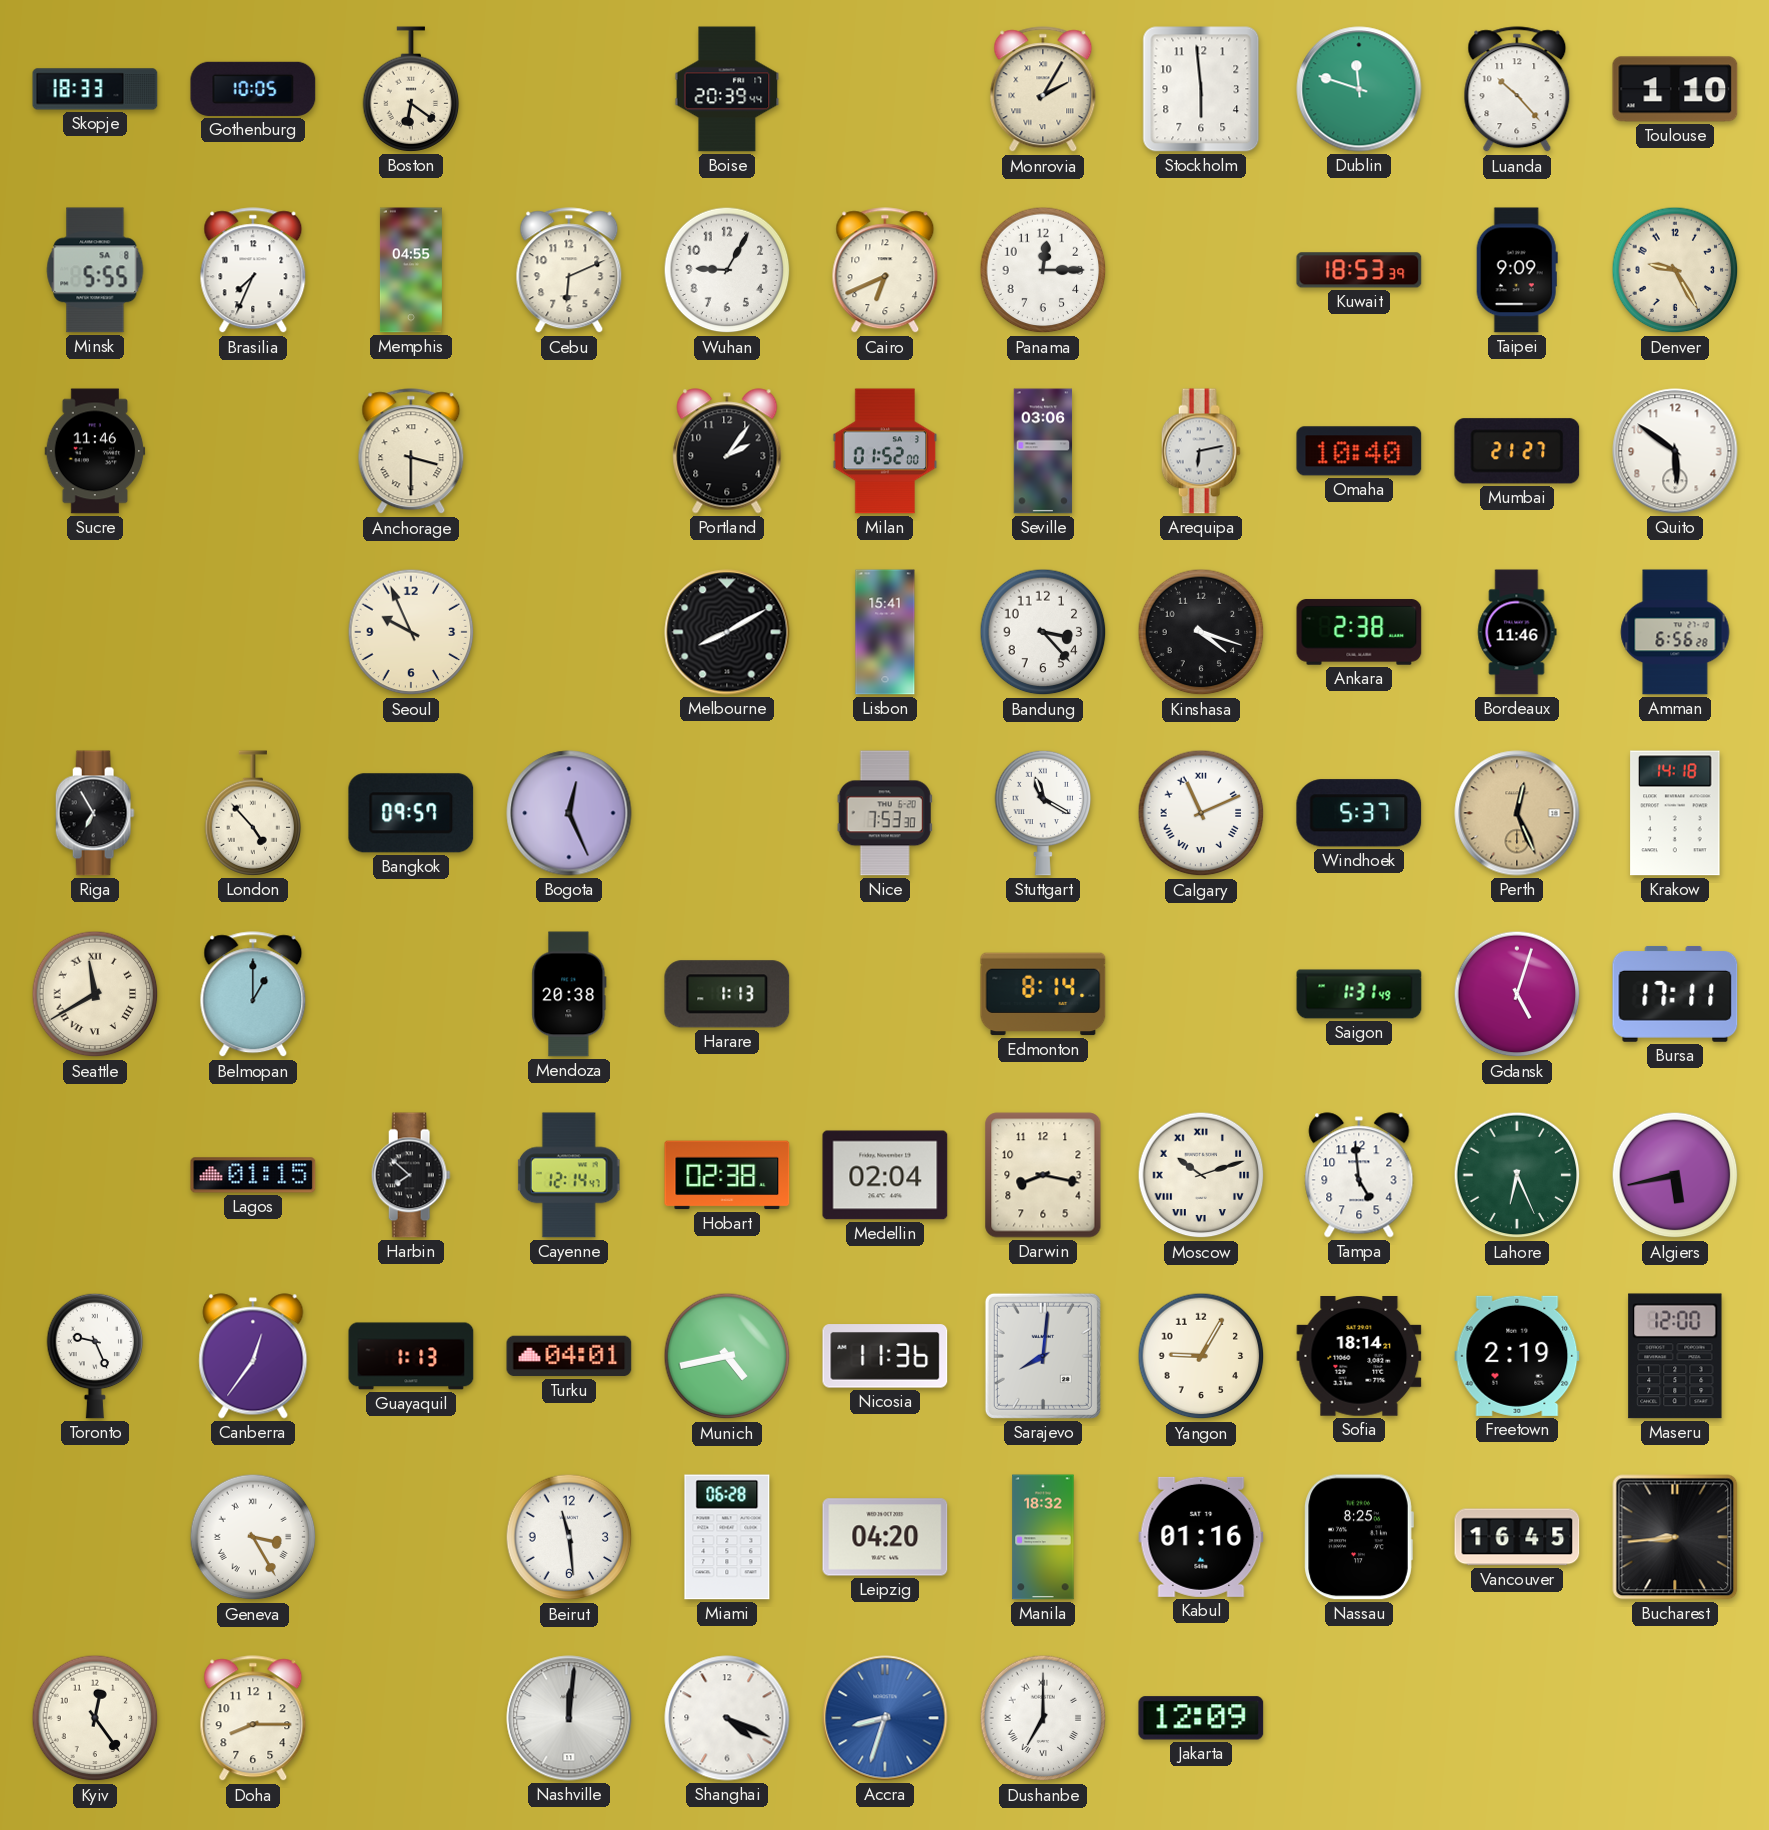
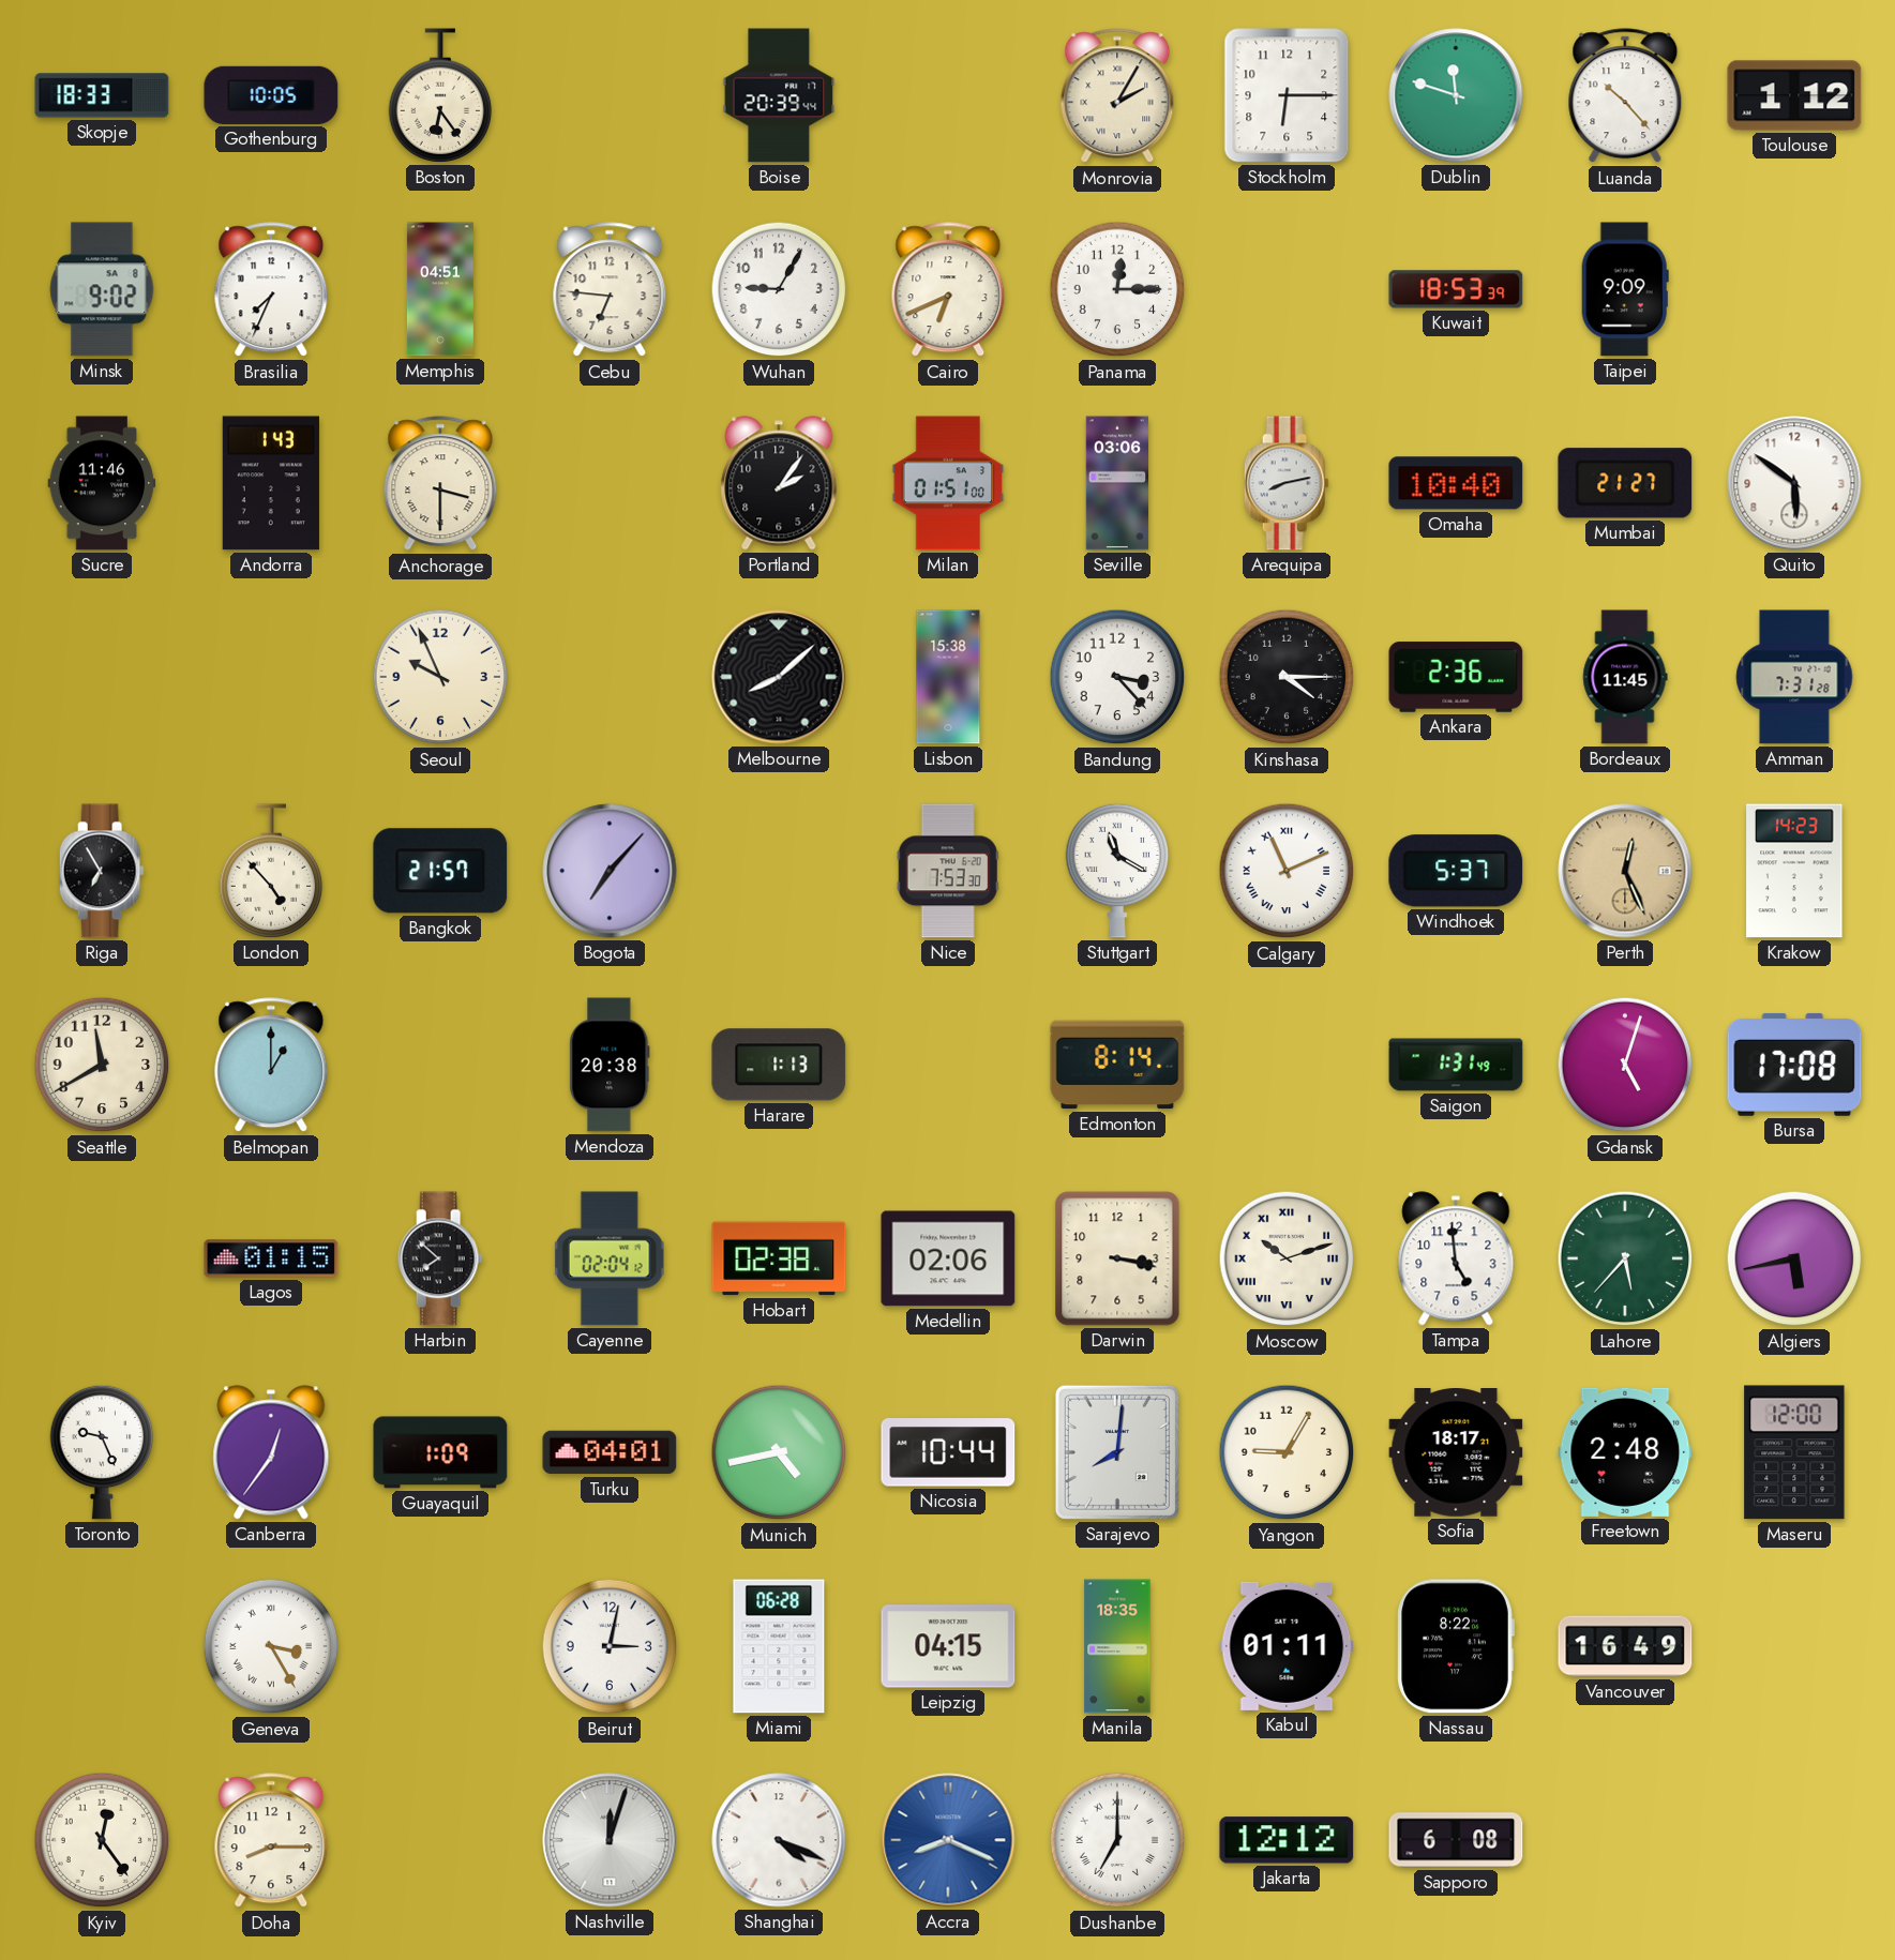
Boston: 6:21 -> 6:24 (440, 95)
Stockholm: 5:59 -> 6:15 (1287, 95)
Toulouse: 1:10 -> 1:12 (1794, 95)
Minsk: 5:55 -> 9:02 (102, 289)
Memphis: 04:55 -> 04:51 (440, 289)
Cebu: 6:11 -> 6:46 (610, 290)
Denver: 9:25 -> none (1675, 270)
Andorra: none -> 1:43 (271, 483)
Milan: 01:52 -> 01:51 (948, 483)
Arequipa: 6:13 -> 8:13 (1287, 483)
Melbourne: 8:10 -> 8:08 (779, 677)
Lisbon: 15:41 -> 15:38 (948, 677)
Kinshasa: 4:18 -> 4:15 (1287, 677)
Ankara: 2:38 -> 2:36 (1456, 677)
Bordeaux: 11:46 -> 11:45 (1625, 677)
Amman: 6:56 -> 7:31 (1794, 677)
Bangkok: 09:57 -> 21:57 (440, 871)
Bogota: 12:26 -> 7:07 (610, 871)
Krakow: 14:18 -> 14:23 (1794, 871)
Seattle numerals: Roman -> Arabic (102, 1065)
Bursa: 17:11 -> 17:08 (1794, 1065)
Cayenne: 12:14 -> 02:04 (610, 1258)
Medellin: 02:04 -> 02:06 (948, 1258)
Darwin: 8:17 -> 3:17 (1117, 1258)
Lahore: 6:26 -> 5:37 (1625, 1258)
Guayaquil: 1:13 -> 1:09 (440, 1452)
Nicosia: 11:36 -> 10:44 (948, 1452)
Sofia: 18:14 -> 18:17 (1456, 1453)
Freetown: 2:19 -> 2:48 (1625, 1452)
Beirut: 11:29 -> 3:02 (610, 1646)
Leipzig: 04:20 -> 04:15 (948, 1646)
Manila: 18:32 -> 18:35 (1117, 1646)
Kabul: 01:16 -> 01:11 (1287, 1646)
Nassau: 8:25 -> 8:22 (1456, 1646)
Vancouver: 16:45 -> 16:49 (1625, 1646)
Bucharest: 8:44 -> none (1675, 1537)
Nashville: 12:01 -> 12:03 (610, 1840)
Accra: 8:33 -> 8:19 (948, 1840)
Jakarta: 12:09 -> 12:12 (1287, 1840)
Sapporo: none -> 6:08 (1456, 1840)
